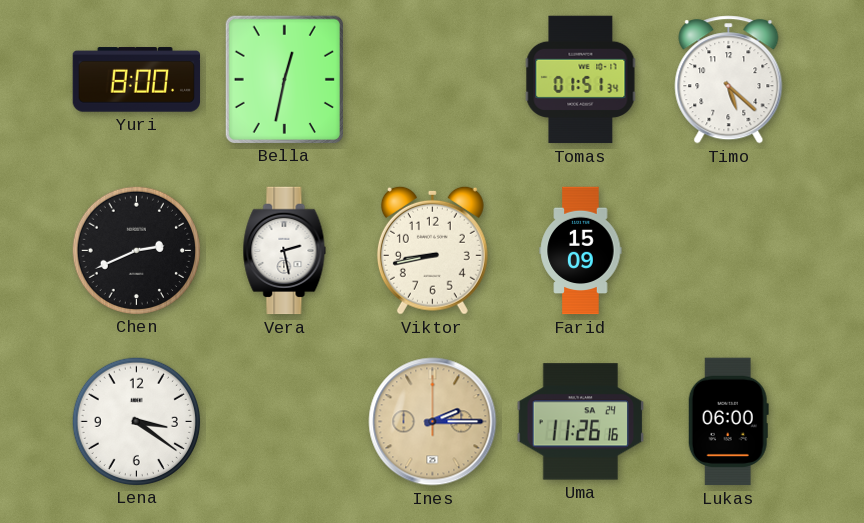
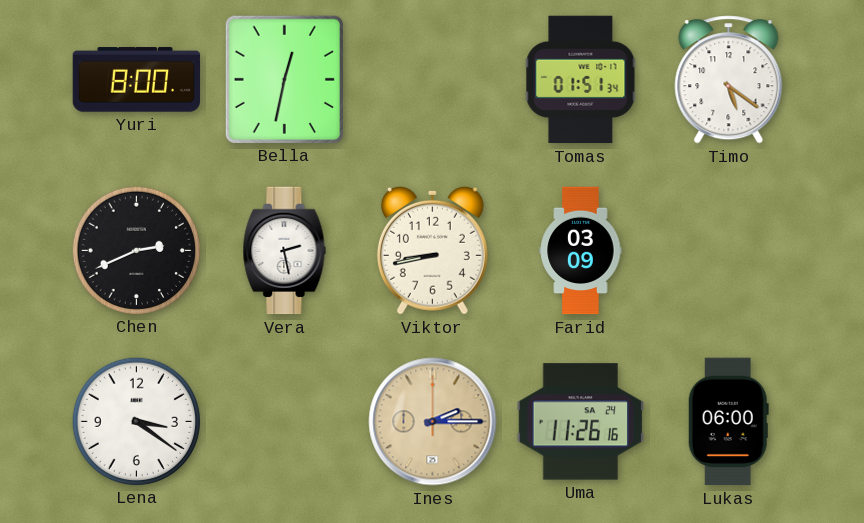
Timo: 5:22 -> 5:21 (729, 80)
Farid: 15:09 -> 03:09 (581, 251)
